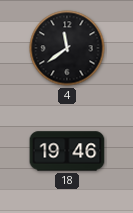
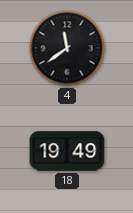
18: 19:46 -> 19:49 (67, 151)
